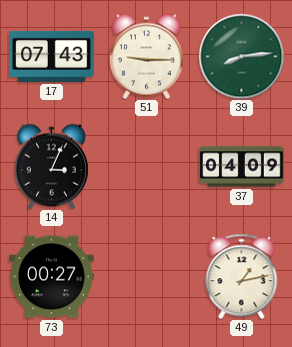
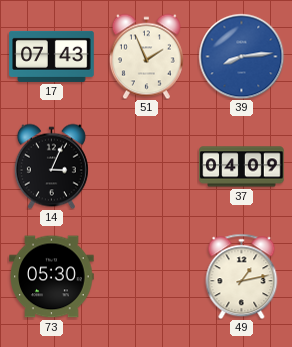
51: 9:15 -> 1:56 (146, 56)
39 dial: green -> blue (241, 56)
73: 00:27 -> 05:30 (52, 277)
